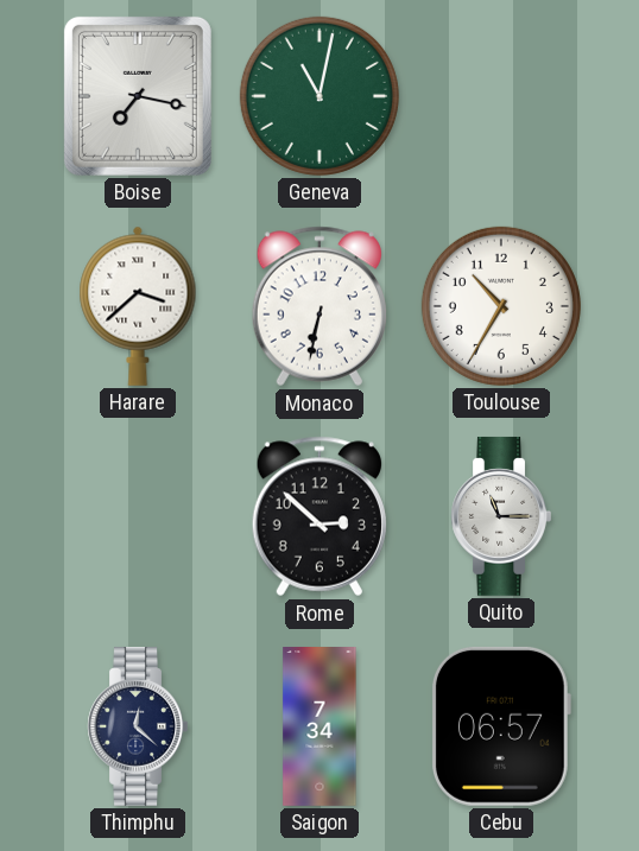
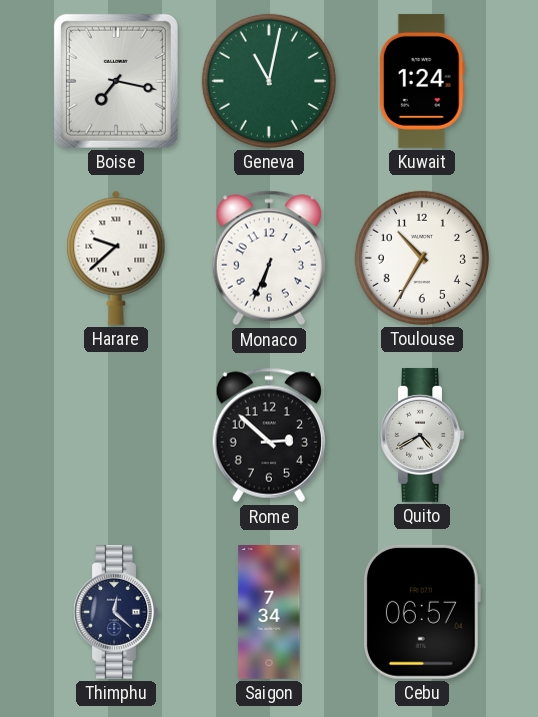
Kuwait: none -> 1:24 (422, 81)
Harare: 3:38 -> 9:38 (116, 258)
Monaco: 6:32 -> 6:34 (269, 258)
Quito: 11:15 -> 4:40 (422, 435)
